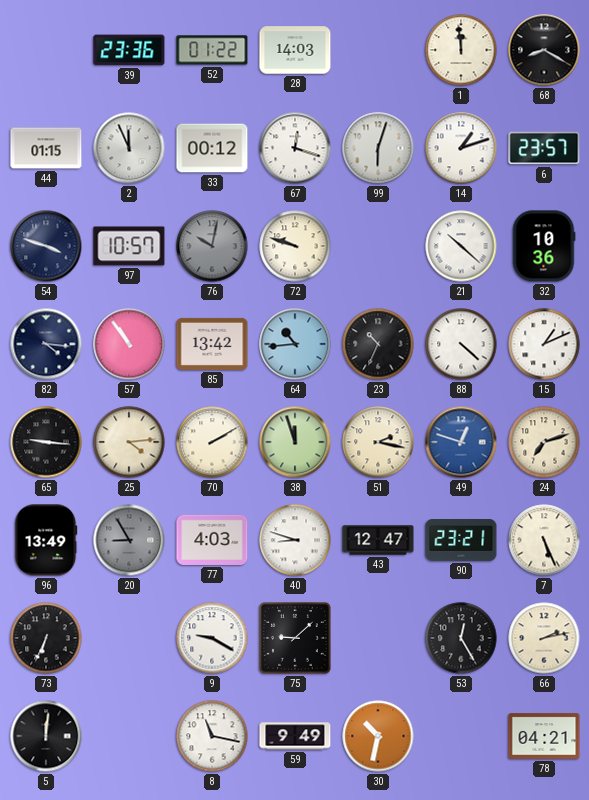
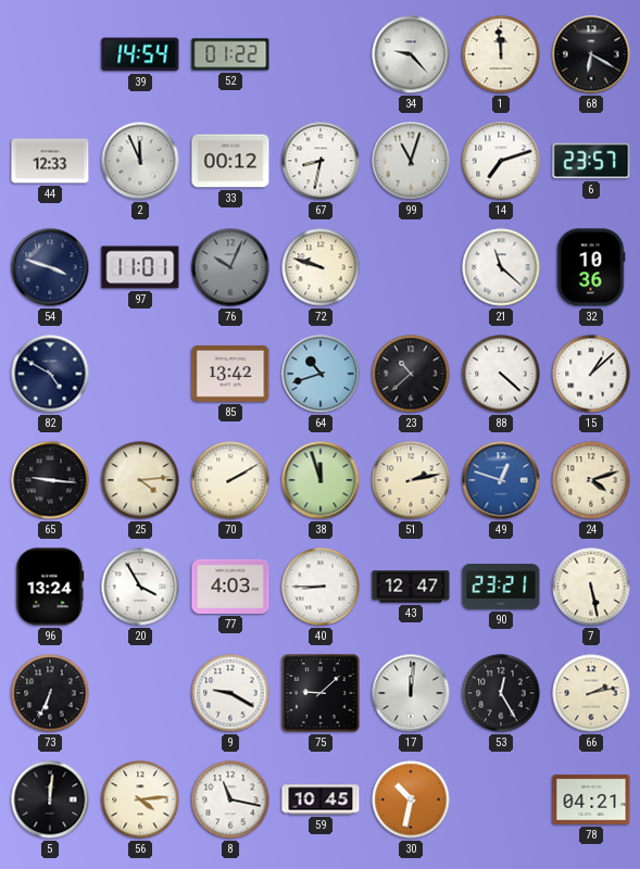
39: 23:36 -> 14:54 (140, 54)
28: 14:03 -> none (295, 50)
34: none -> 9:23 (411, 54)
68: 8:20 -> 6:20 (591, 54)
44: 01:15 -> 12:33 (50, 161)
67: 12:18 -> 8:32 (321, 161)
99: 6:03 -> 11:03 (411, 161)
14: 1:12 -> 7:12 (501, 161)
97: 10:57 -> 11:01 (140, 267)
76: 10:02 -> 10:04 (230, 267)
21: 10:22 -> 11:22 (501, 267)
82: 4:16 -> 4:50 (50, 374)
57: 10:54 -> none (129, 344)
64: 10:44 -> 10:42 (321, 374)
23: 10:34 -> 10:38 (411, 374)
15: 1:11 -> 1:08 (591, 374)
51: 2:17 -> 2:13 (411, 480)
24: 7:12 -> 4:12 (591, 480)
96: 13:49 -> 13:24 (50, 587)
20: 8:55 -> 3:55 (140, 587)
20 dial: grey -> white (140, 587)
40: 8:48 -> 8:45 (321, 587)
7: 5:26 -> 5:28 (591, 587)
17: none -> 12:01 (411, 693)
56: none -> 4:14 (140, 799)
59: 9:49 -> 10:45 (321, 799)
